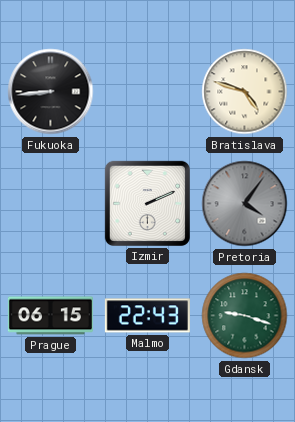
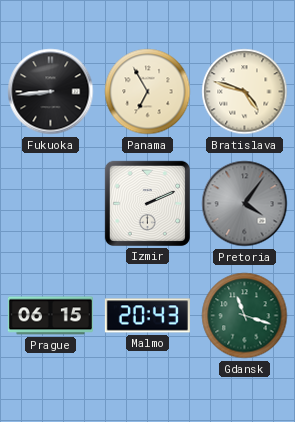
Panama: none -> 6:55 (148, 92)
Malmo: 22:43 -> 20:43 (147, 316)
Gdansk: 9:18 -> 11:18 (245, 316)
